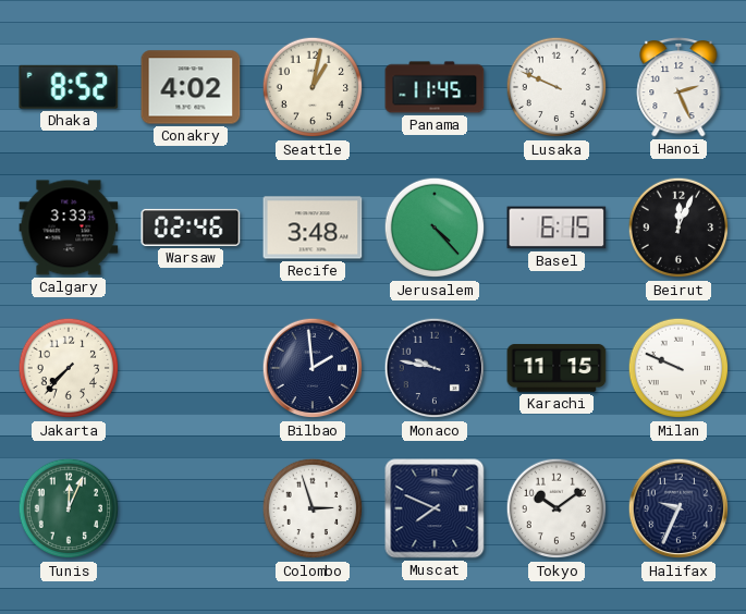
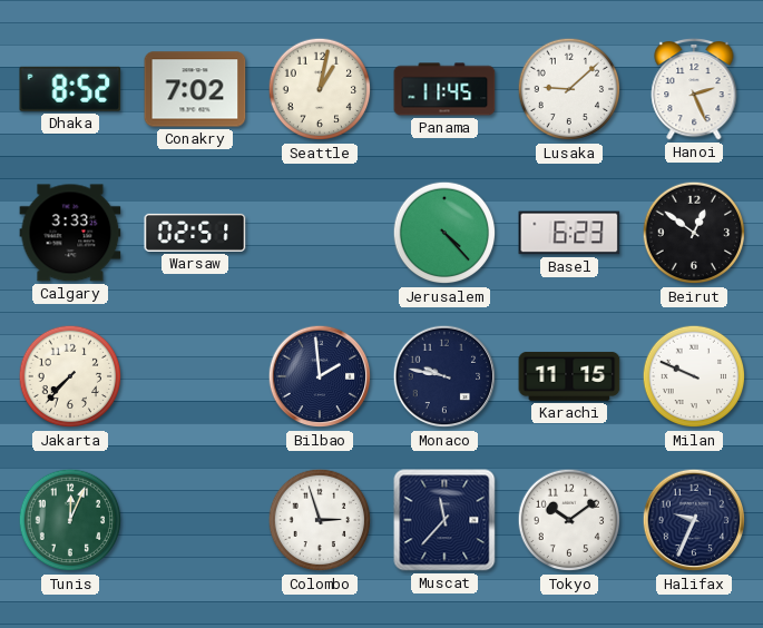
Conakry: 4:02 -> 7:02 (195, 89)
Lusaka: 9:49 -> 9:08 (569, 89)
Warsaw: 02:46 -> 02:51 (195, 233)
Recife: 3:48 -> none (313, 228)
Basel: 6:15 -> 6:23 (569, 233)
Beirut: 12:04 -> 12:51 (694, 233)
Muscat: 7:49 -> 11:37 (444, 520)
